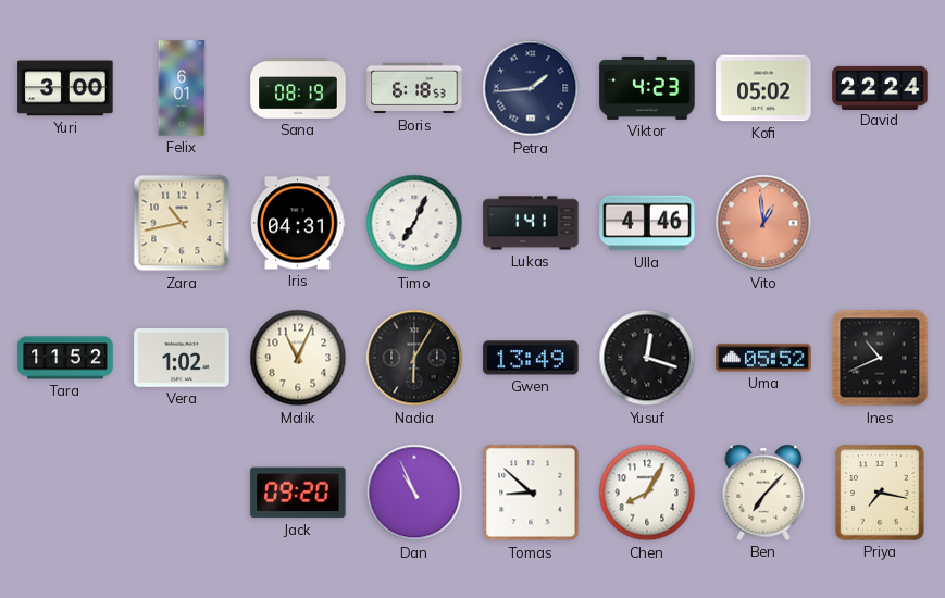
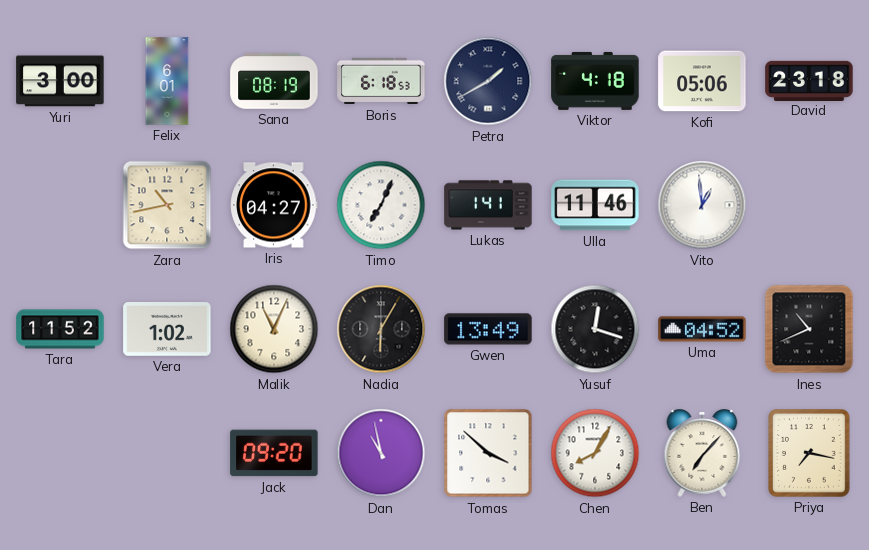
Petra: 1:44 -> 1:40 (488, 81)
Viktor: 4:23 -> 4:18 (595, 81)
Kofi: 05:02 -> 05:06 (702, 81)
David: 22:24 -> 23:18 (809, 80)
Iris: 04:31 -> 04:27 (274, 205)
Ulla: 4:46 -> 11:46 (595, 205)
Vito dial: salmon -> white (702, 205)
Uma: 05:52 -> 04:52 (702, 329)
Dan: 10:56 -> 10:58 (381, 453)
Tomas: 8:52 -> 3:52 (488, 453)
